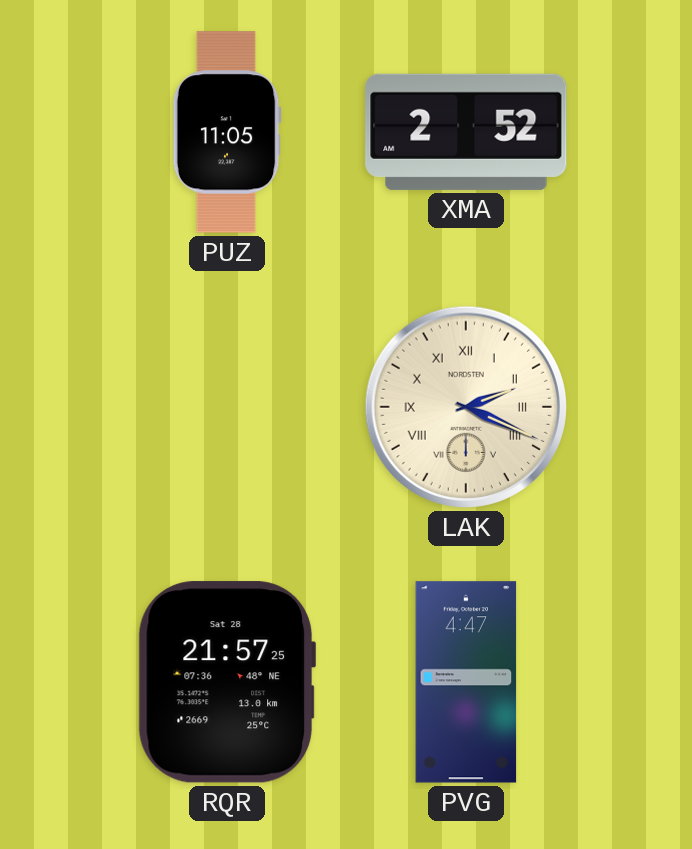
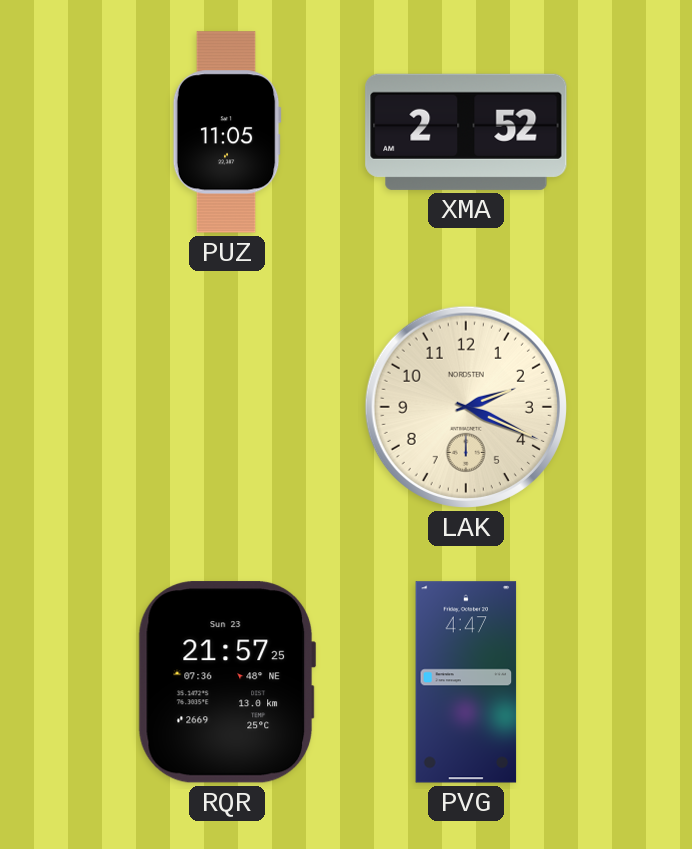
LAK numerals: Roman -> Arabic (466, 407)
RQR date: Sat 28 -> Sun 23 (227, 682)
